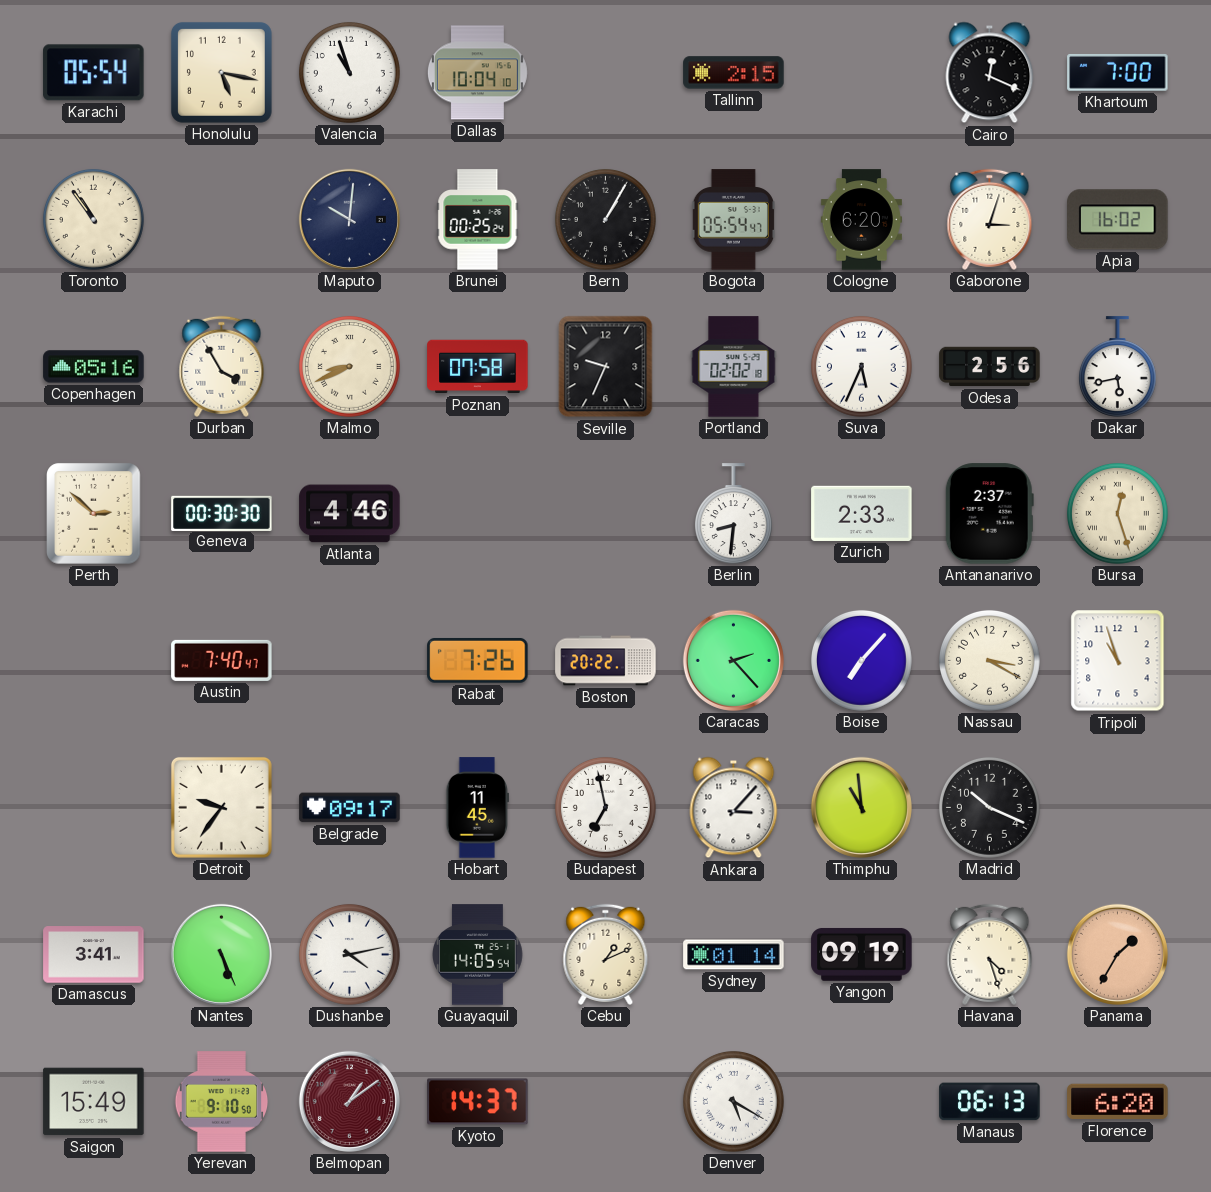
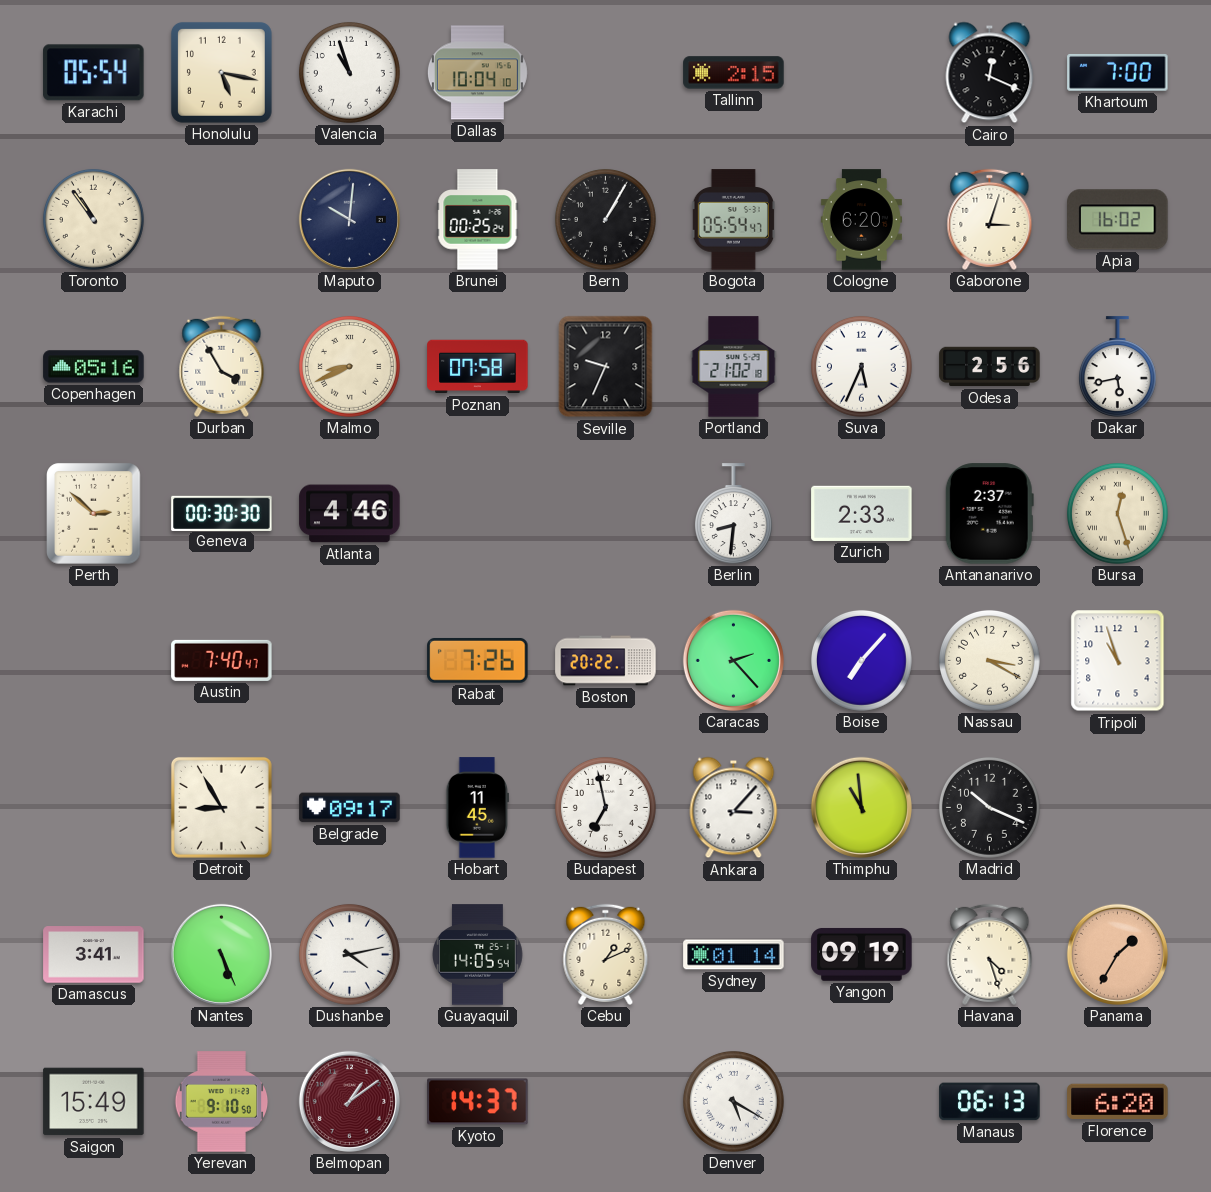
Portland: 02:02 -> 21:02 (734, 367)
Detroit: 9:36 -> 8:55 (221, 807)
